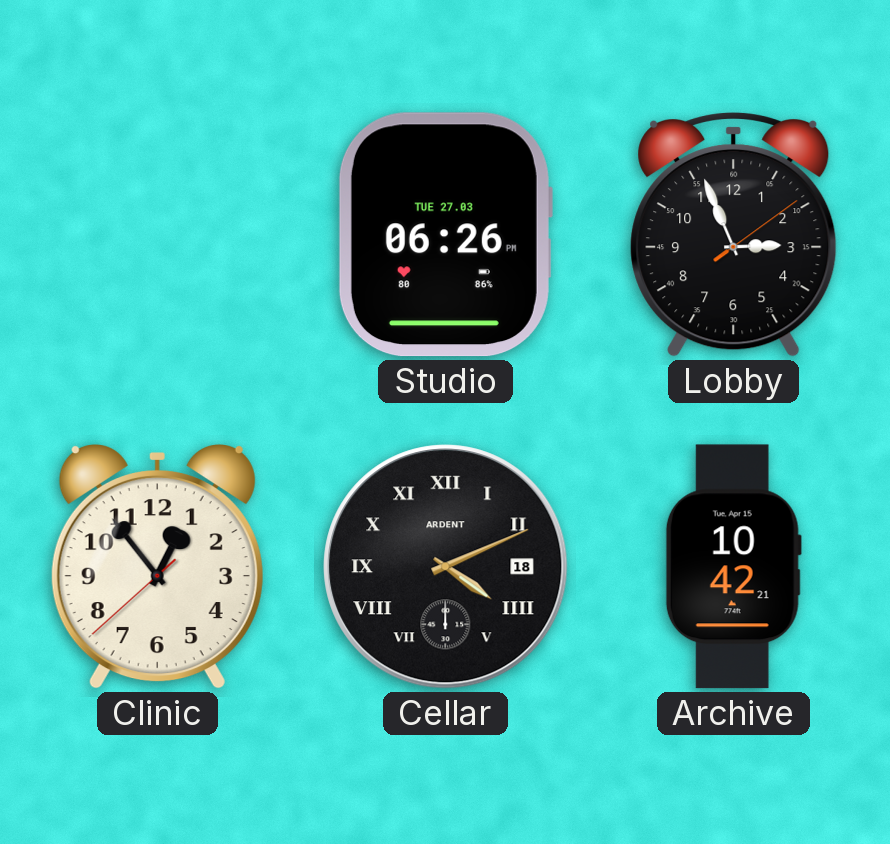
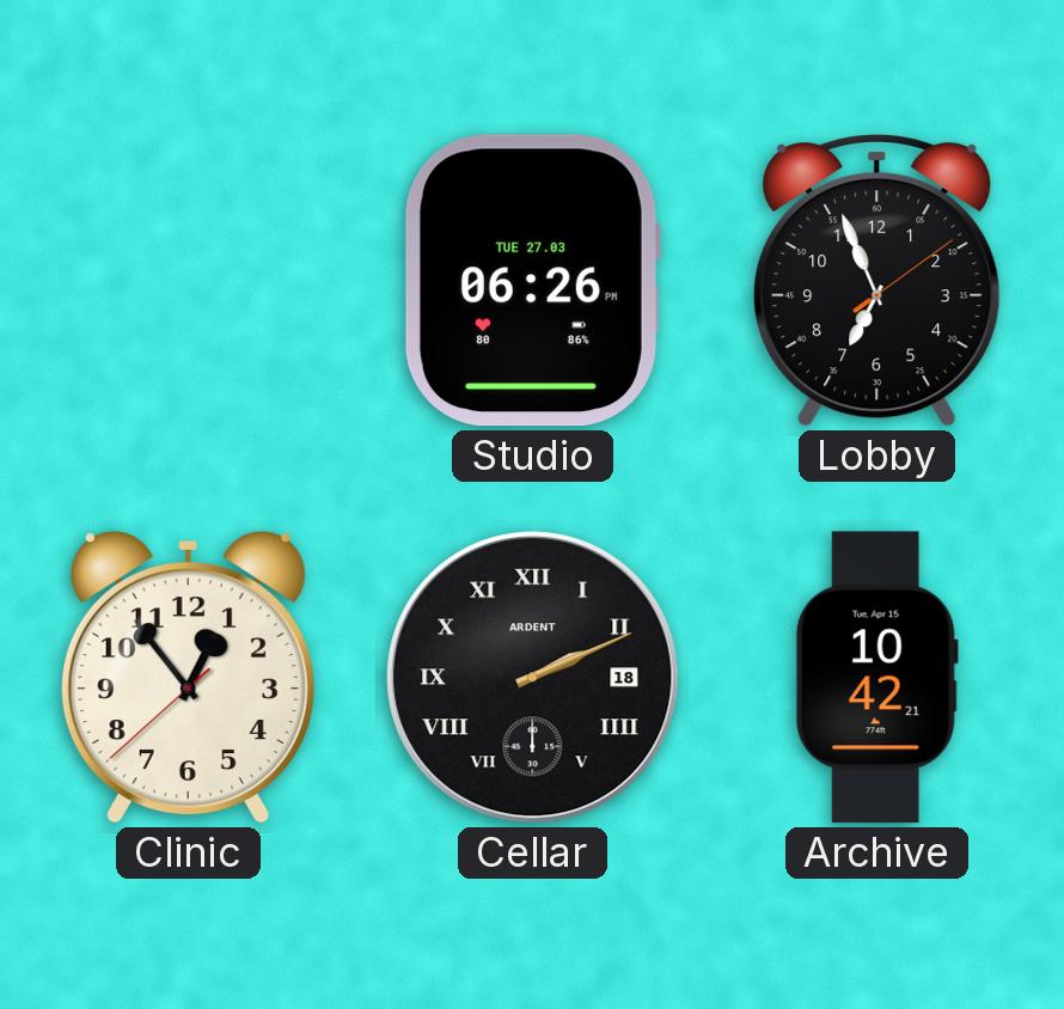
Lobby: 2:56 -> 6:56 (878, 281)
Cellar: 4:11 -> 2:11 (533, 678)
